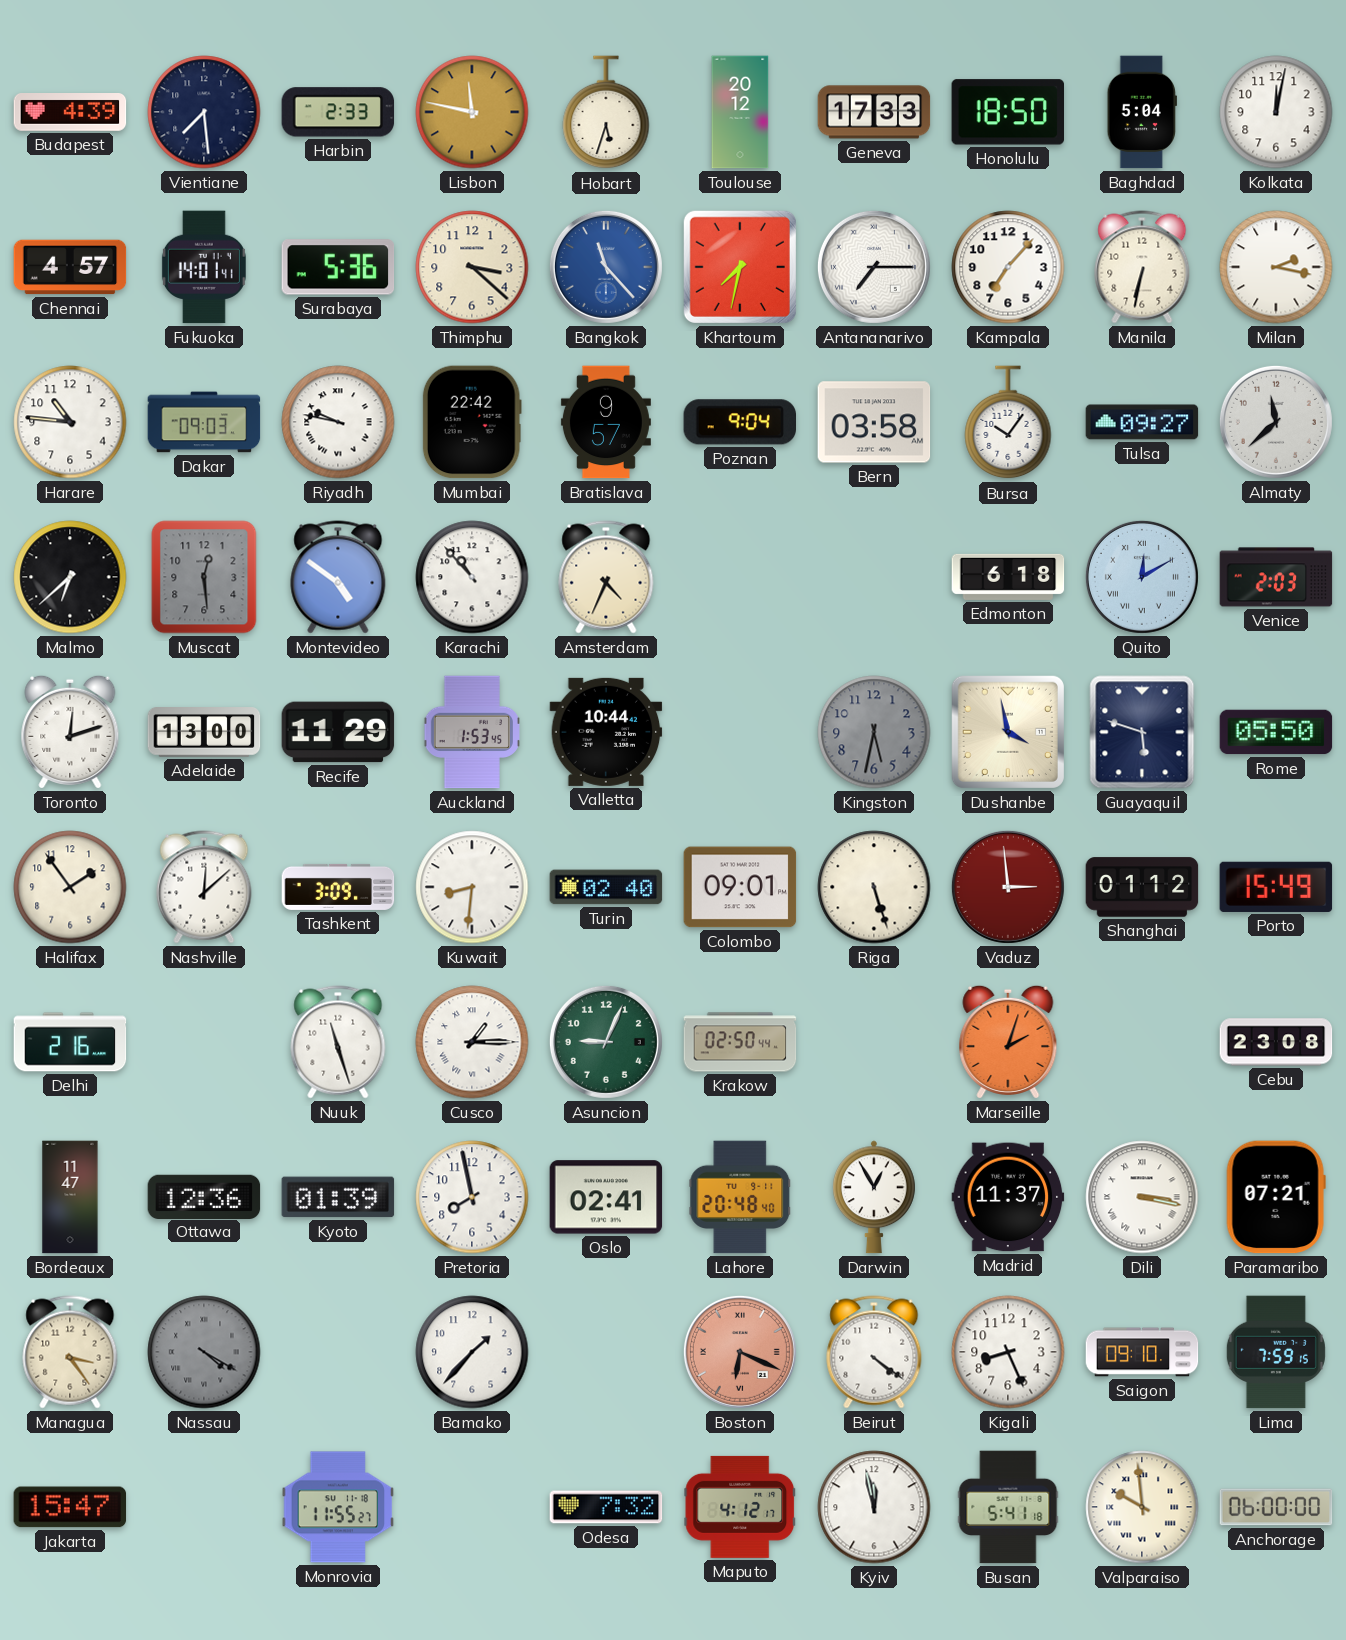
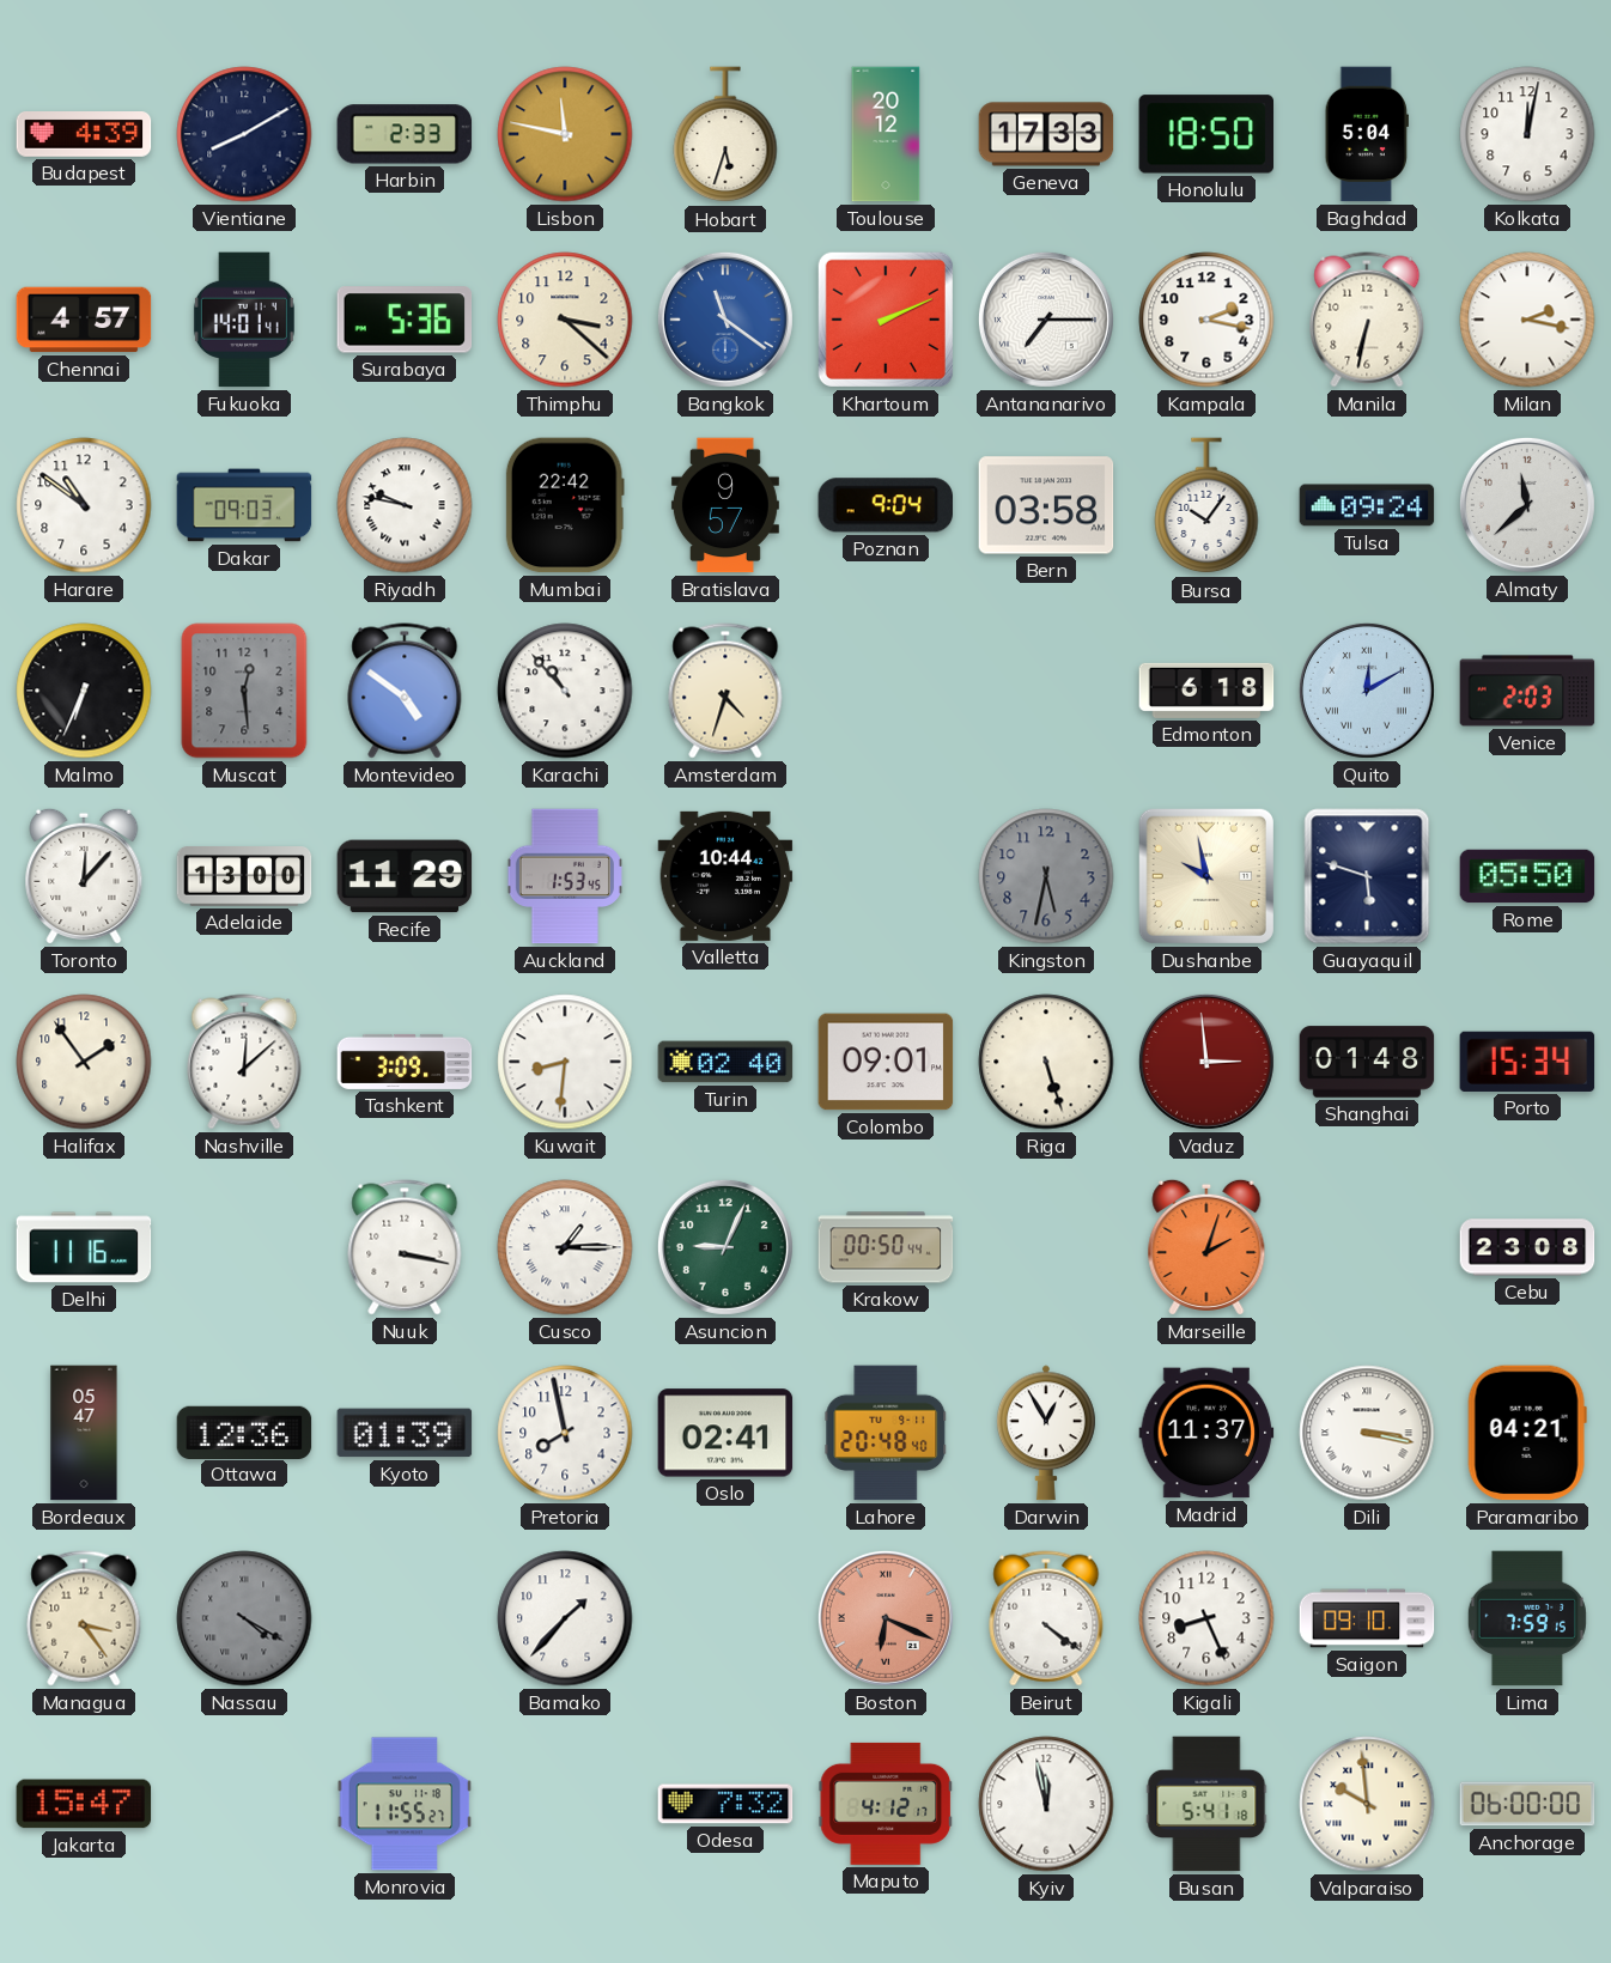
Vientiane: 7:29 -> 8:10 (244, 134)
Bangkok: 11:23 -> 11:21 (725, 320)
Khartoum: 7:32 -> 2:11 (886, 320)
Kampala: 7:07 -> 2:17 (1206, 320)
Harare: 10:46 -> 10:51 (84, 505)
Tulsa: 09:27 -> 09:24 (1367, 505)
Malmo: 6:38 -> 6:34 (84, 691)
Amsterdam: 4:34 -> 4:33 (725, 691)
Toronto: 12:12 -> 12:07 (84, 876)
Dushanbe: 3:58 -> 9:58 (1206, 876)
Shanghai: 01:12 -> 01:48 (1367, 1062)
Porto: 15:49 -> 15:34 (1527, 1062)
Delhi: 2:16 -> 11:16 (84, 1247)
Nuuk: 11:27 -> 3:17 (405, 1247)
Krakow: 02:50 -> 00:50 (886, 1247)
Bordeaux: 11:47 -> 05:47 (84, 1433)
Paramaribo: 07:21 -> 04:21 (1527, 1433)
